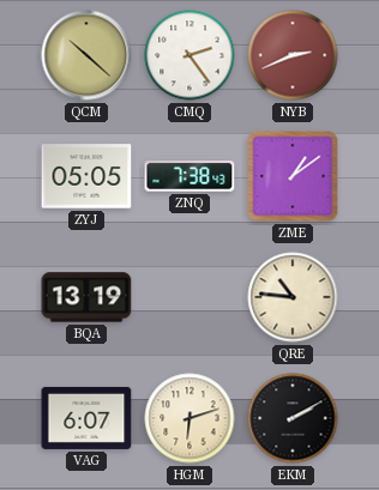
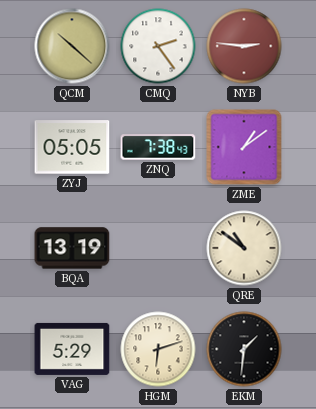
NYB: 2:41 -> 2:46 (244, 46)
QRE: 10:46 -> 10:51 (244, 248)
VAG: 6:07 -> 5:29 (72, 349)
EKM: 2:10 -> 1:31 (244, 349)
